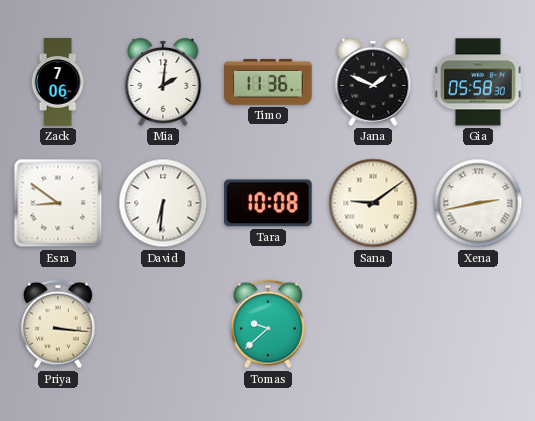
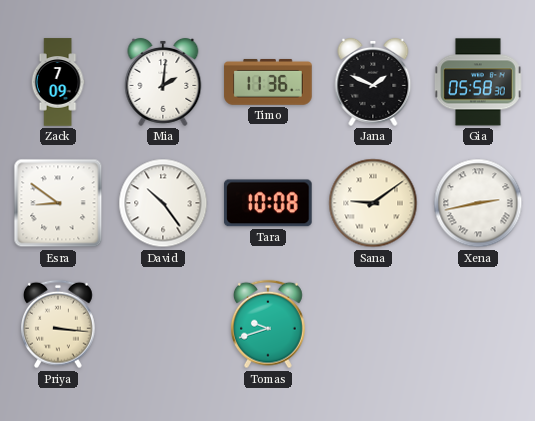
Zack: 7:06 -> 7:09 (58, 82)
David: 6:31 -> 10:24 (163, 203)
Tomas: 9:38 -> 9:42 (269, 324)
